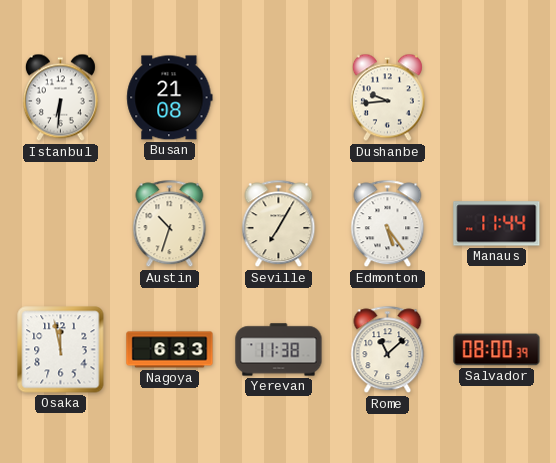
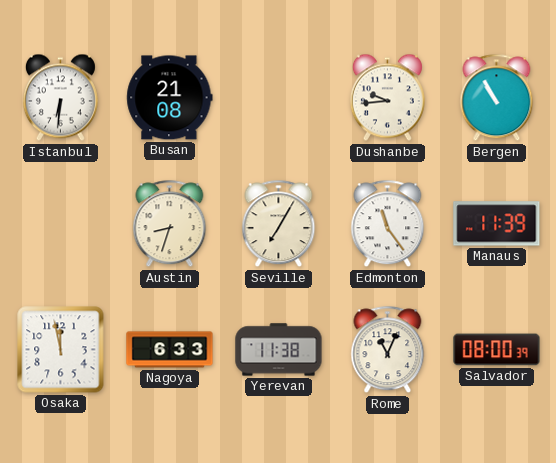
Bergen: none -> 10:55 (497, 98)
Austin: 10:33 -> 8:33 (170, 224)
Edmonton: 5:24 -> 11:24 (388, 224)
Manaus: 11:44 -> 11:39 (497, 224)
Rome: 11:08 -> 11:04 (388, 350)
